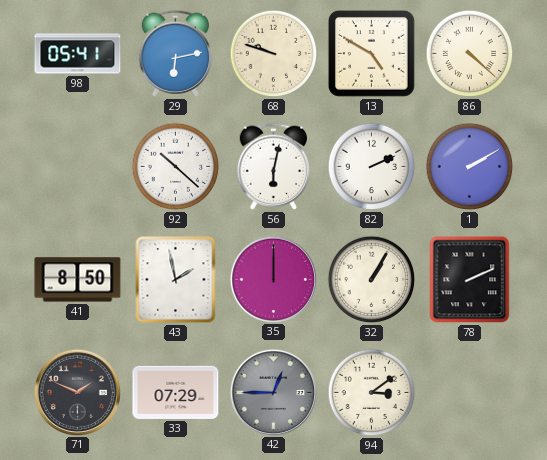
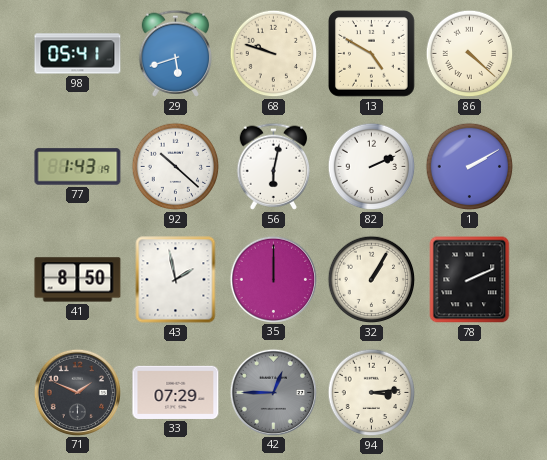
29: 6:13 -> 5:42 (176, 53)
77: none -> 1:43 (78, 167)
94: 3:09 -> 3:14 (372, 393)
